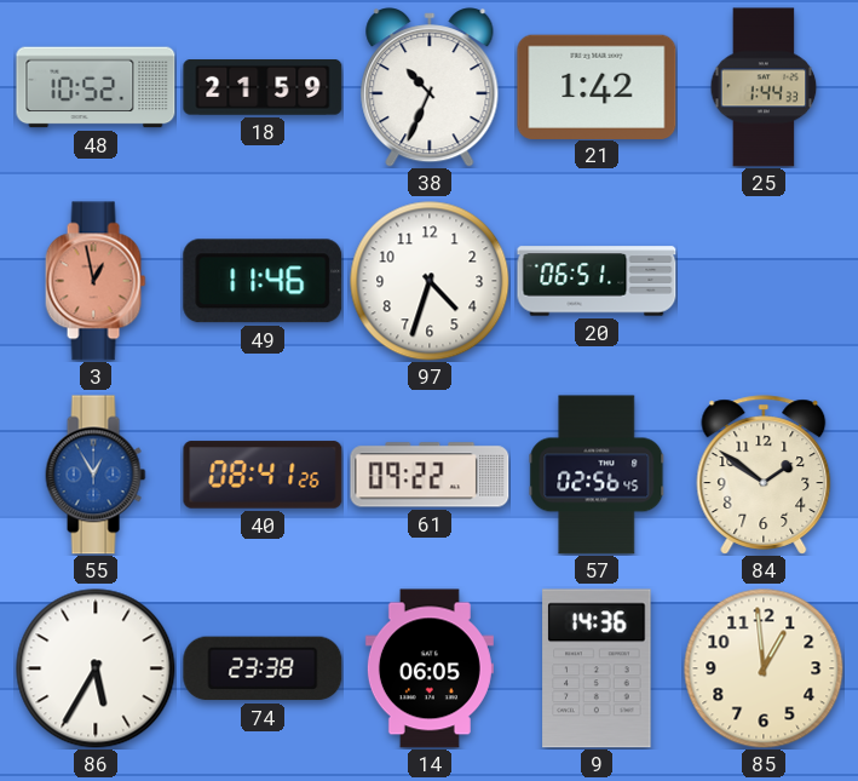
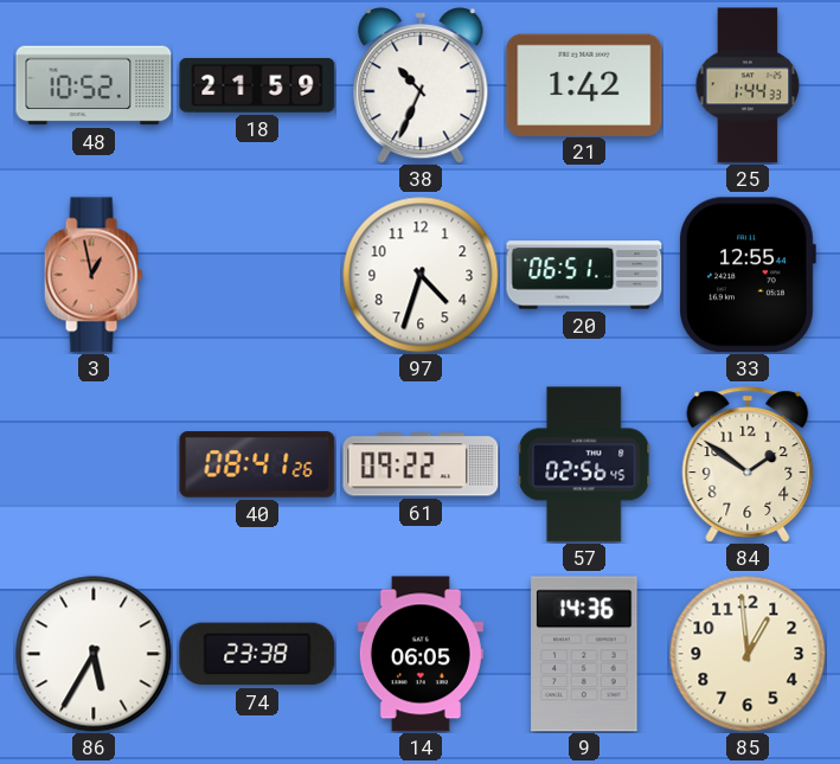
49: 11:46 -> none (263, 281)
33: none -> 12:55 (748, 275)
55: 12:55 -> none (96, 475)
